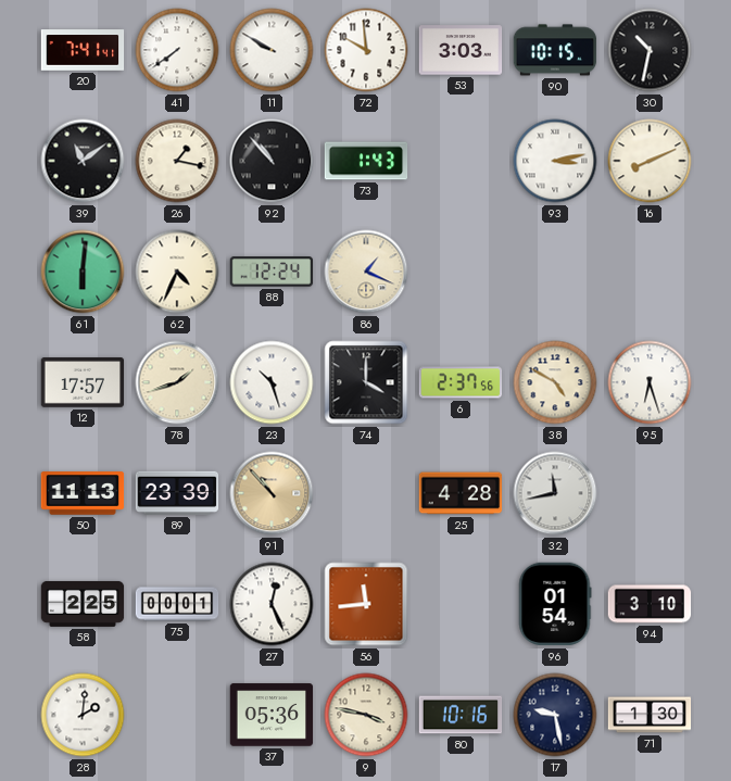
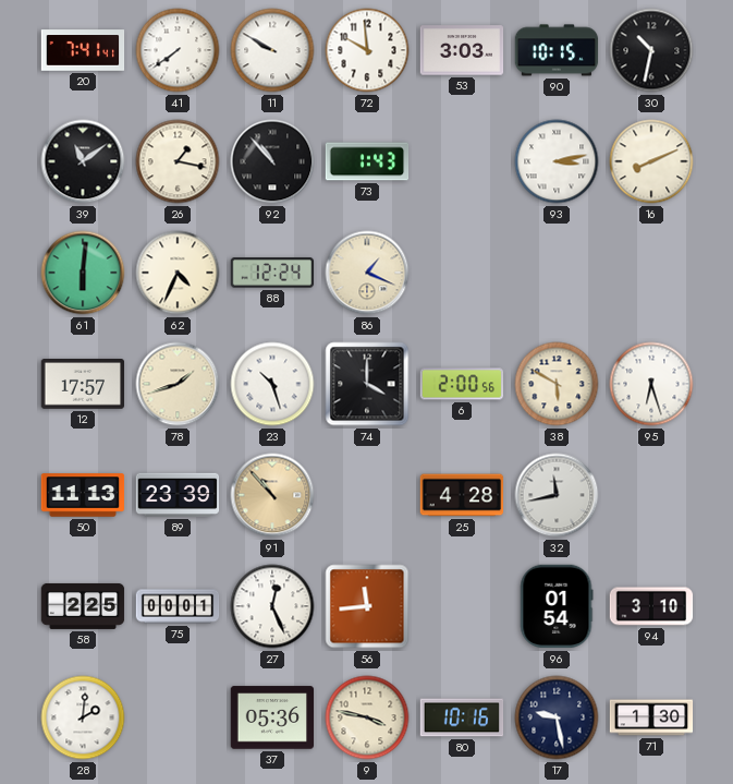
6: 2:37 -> 2:00 (462, 384)
38: 4:50 -> 5:50 (557, 384)
